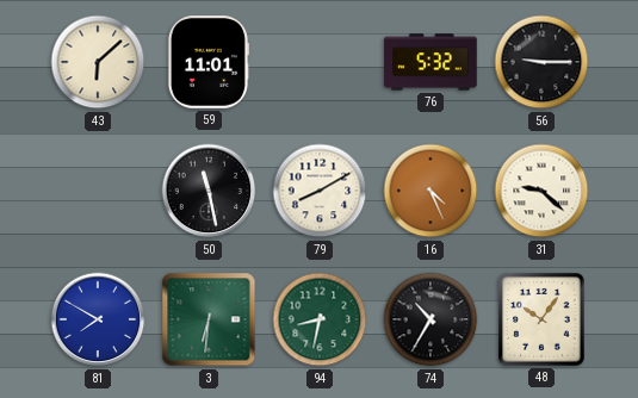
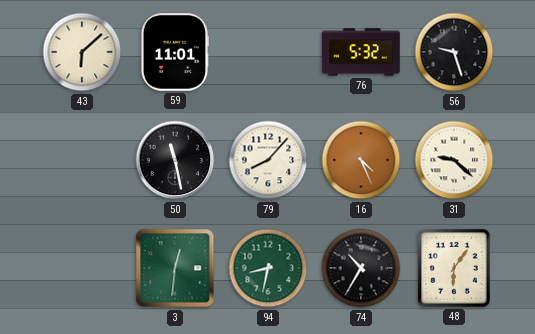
56: 9:15 -> 9:27 (454, 52)
79: 8:10 -> 8:07 (268, 160)
81: 7:50 -> none (98, 319)
3: 6:31 -> 12:31 (175, 268)
48: 10:06 -> 6:06 (454, 268)
